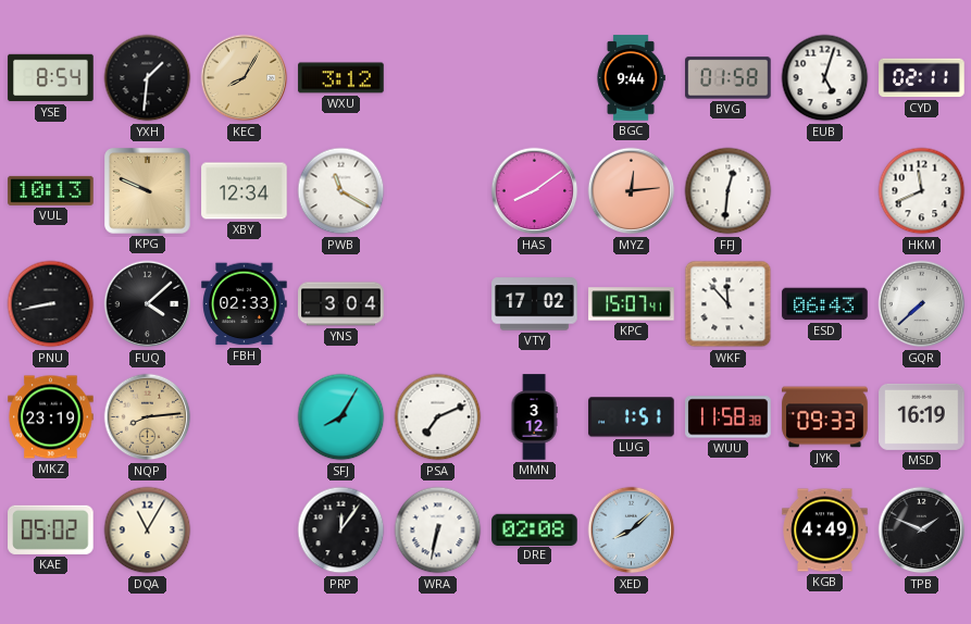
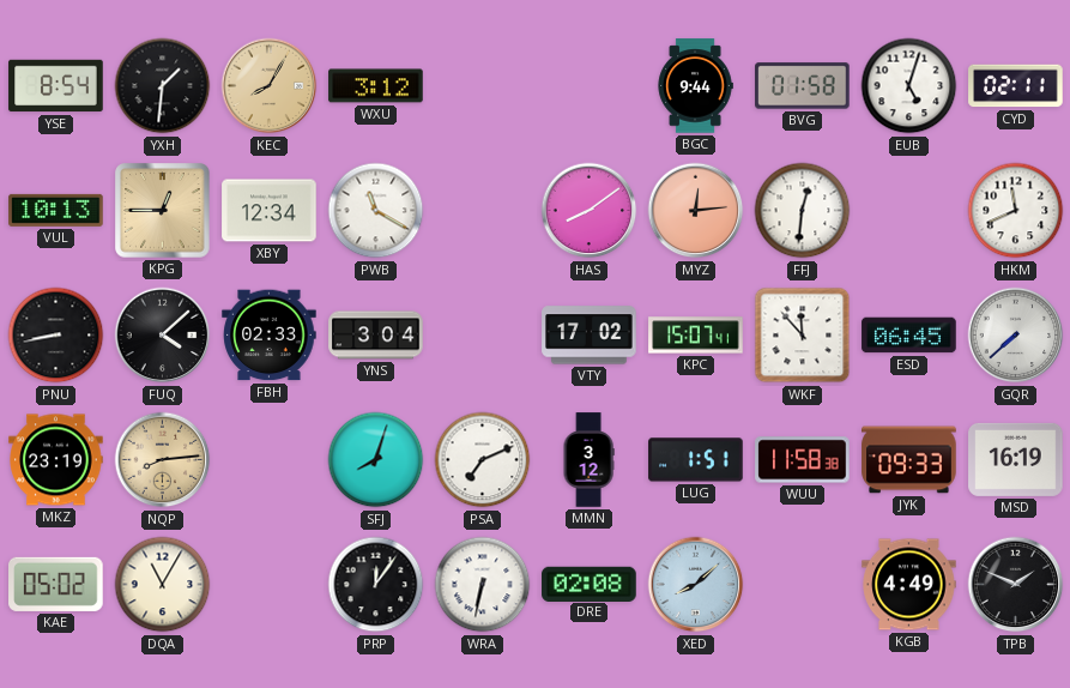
KPG: 9:49 -> 12:45 (163, 211)
ESD: 06:43 -> 06:45 (909, 336)
SFJ: 8:05 -> 8:03 (376, 460)
